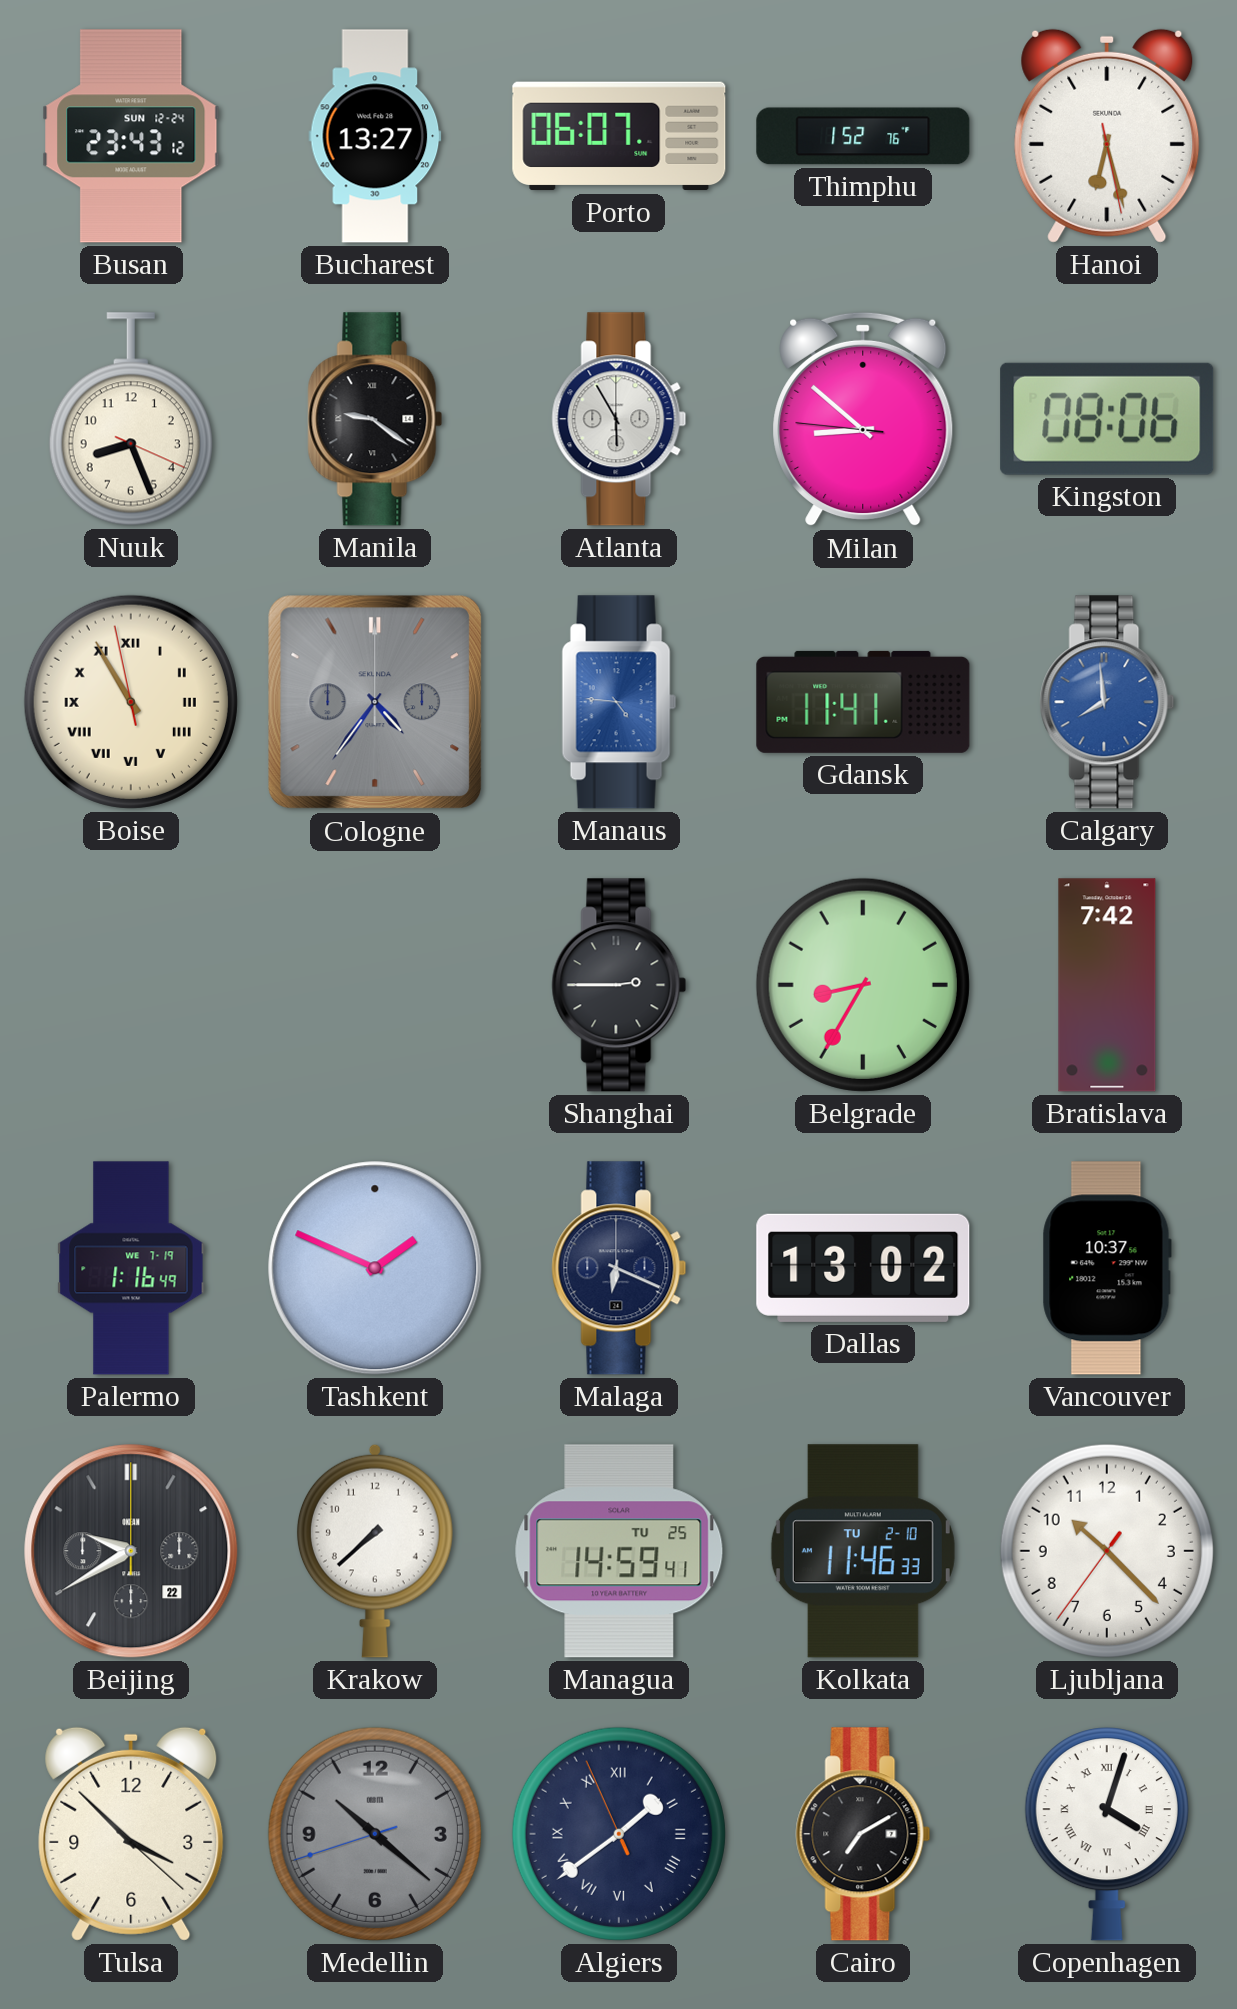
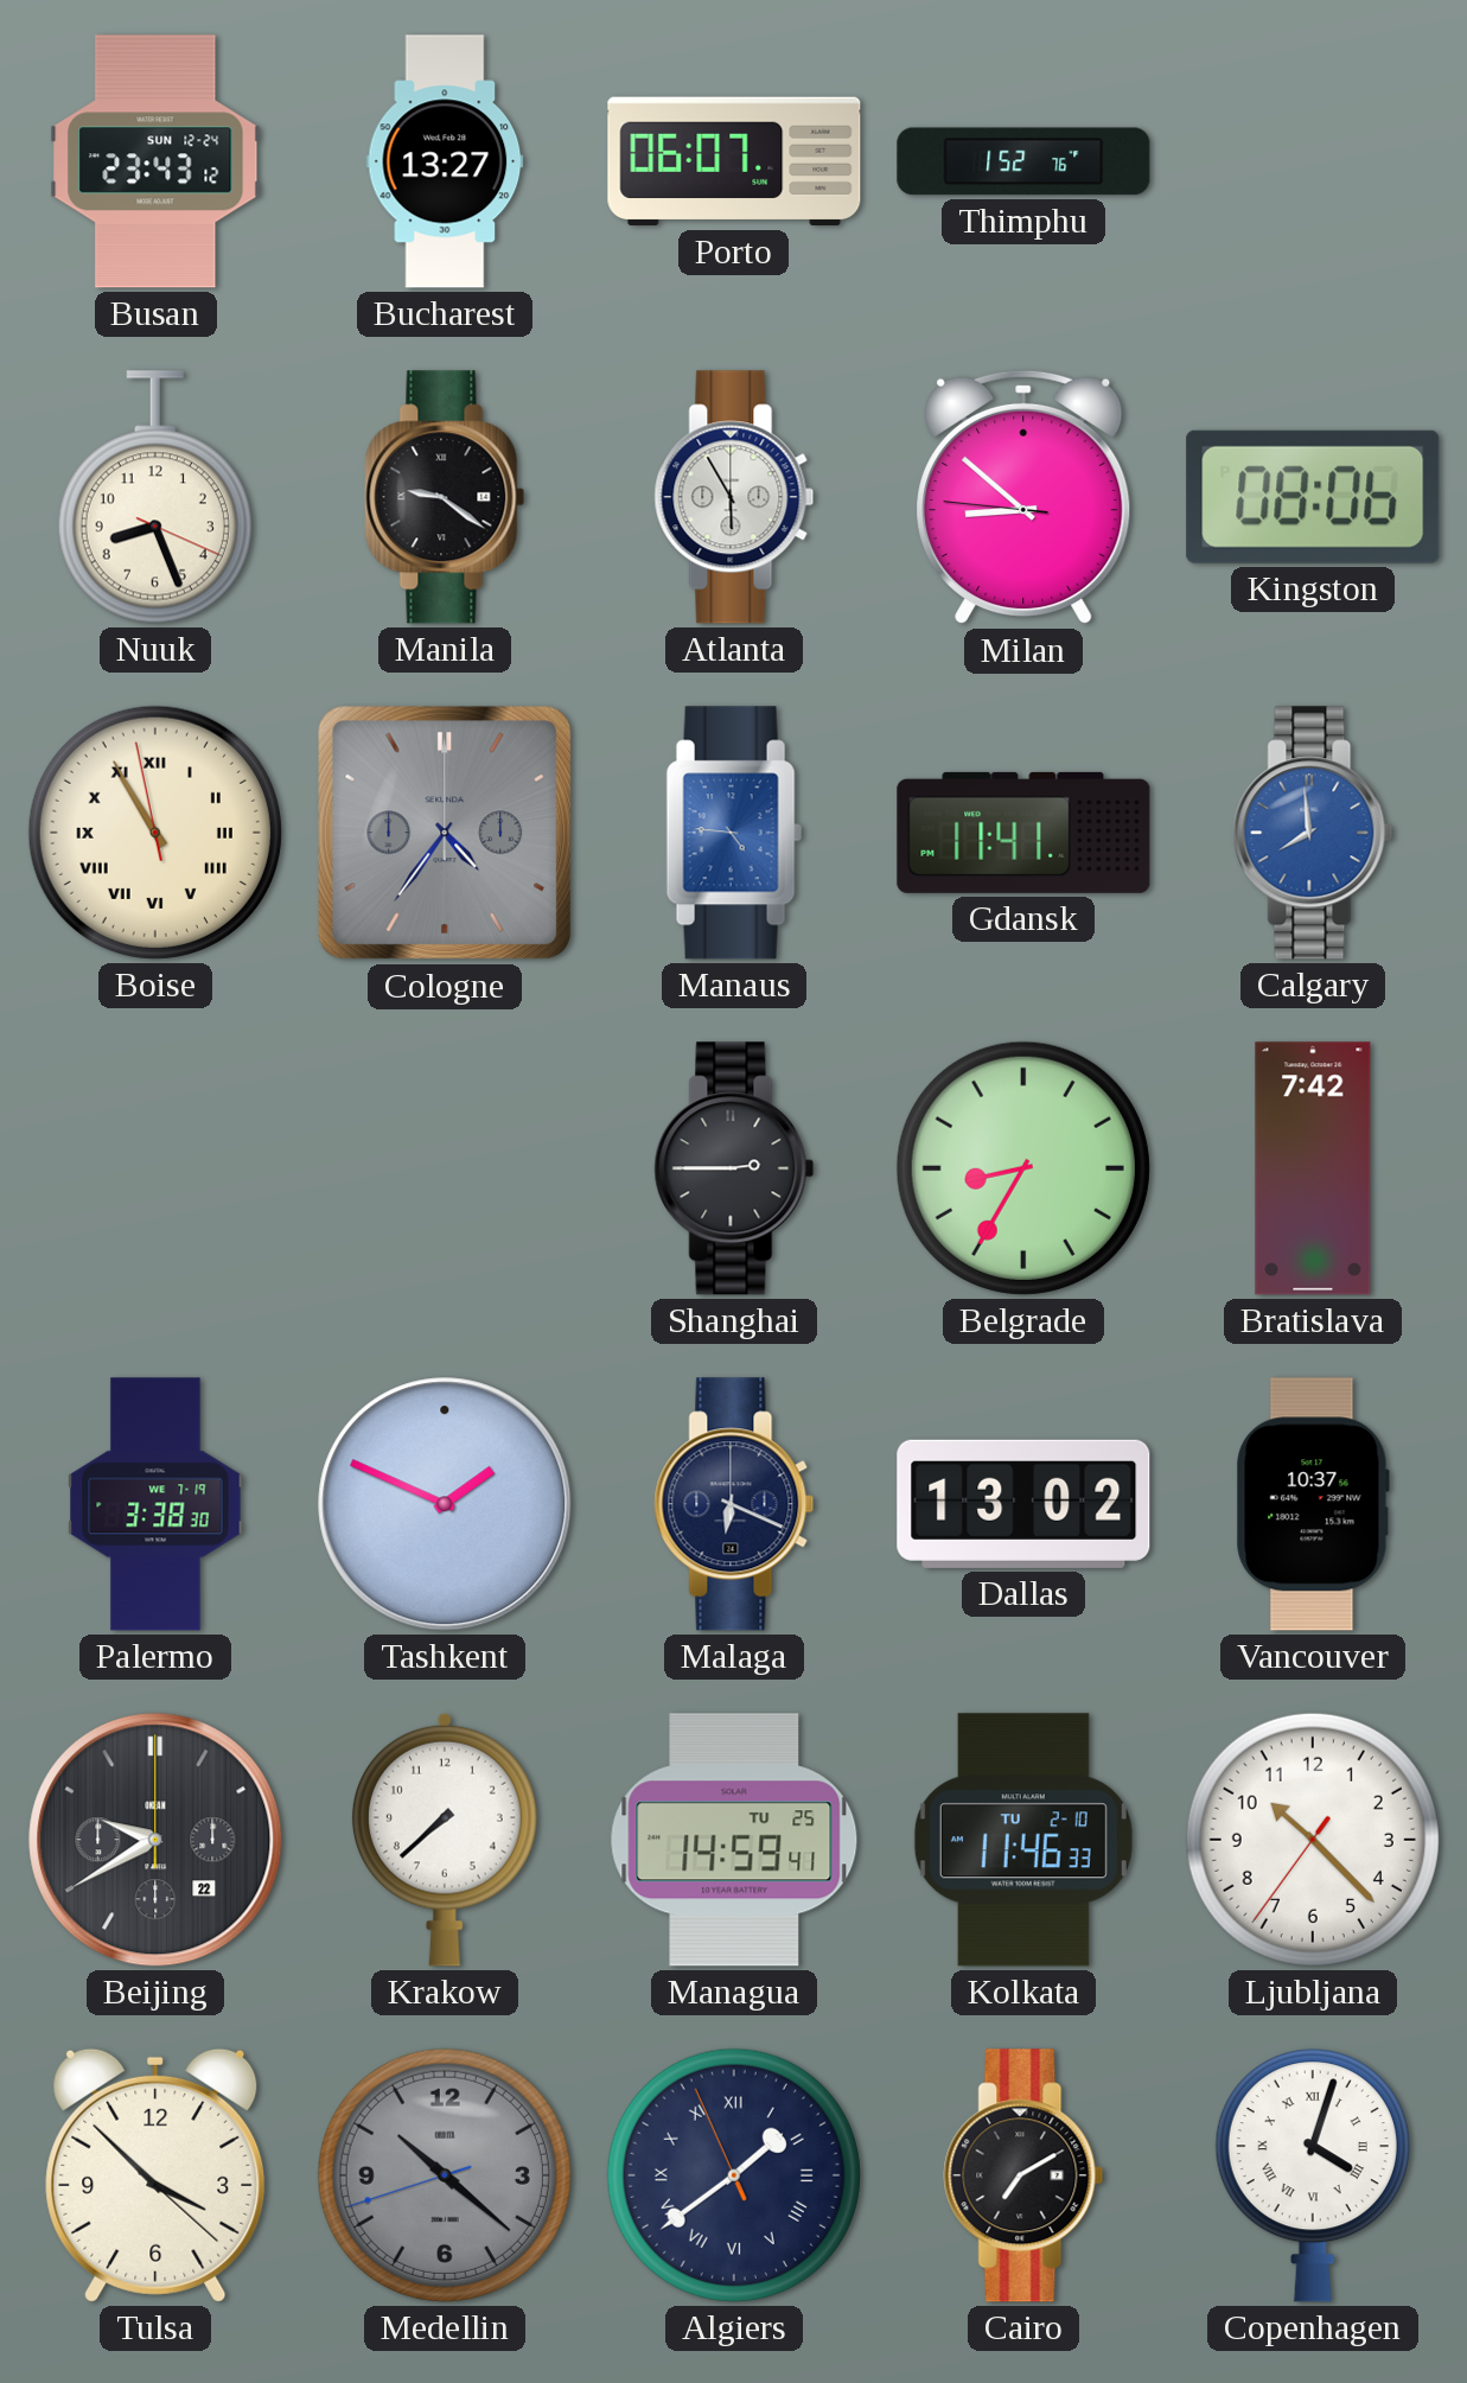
Hanoi: 6:27 -> none (1107, 136)
Palermo: 1:16 -> 3:38 (155, 1504)
